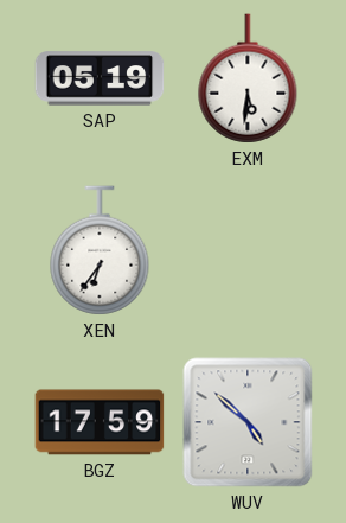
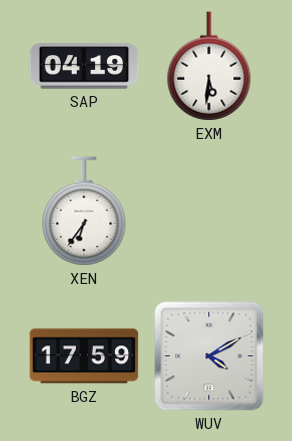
SAP: 05:19 -> 04:19 (84, 66)
WUV: 4:52 -> 4:10 (209, 356)
